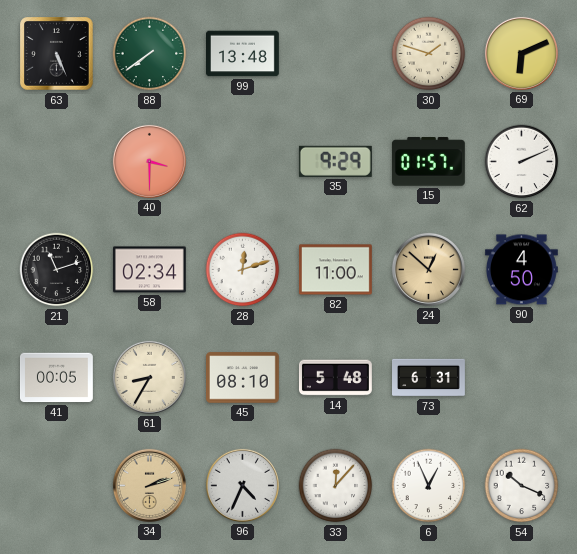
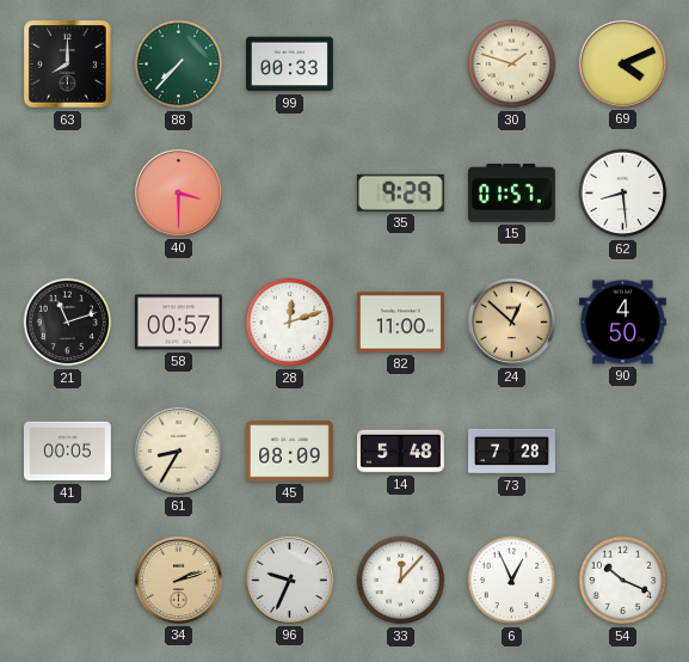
63: 5:26 -> 8:00 (68, 65)
88: 7:39 -> 7:37 (179, 65)
99: 13:48 -> 00:33 (290, 65)
69: 6:11 -> 4:11 (622, 63)
62: 2:11 -> 8:29 (623, 194)
58: 02:34 -> 00:57 (178, 323)
45: 08:10 -> 08:09 (290, 452)
73: 6:31 -> 7:28 (512, 452)
96: 4:34 -> 9:34 (289, 580)
